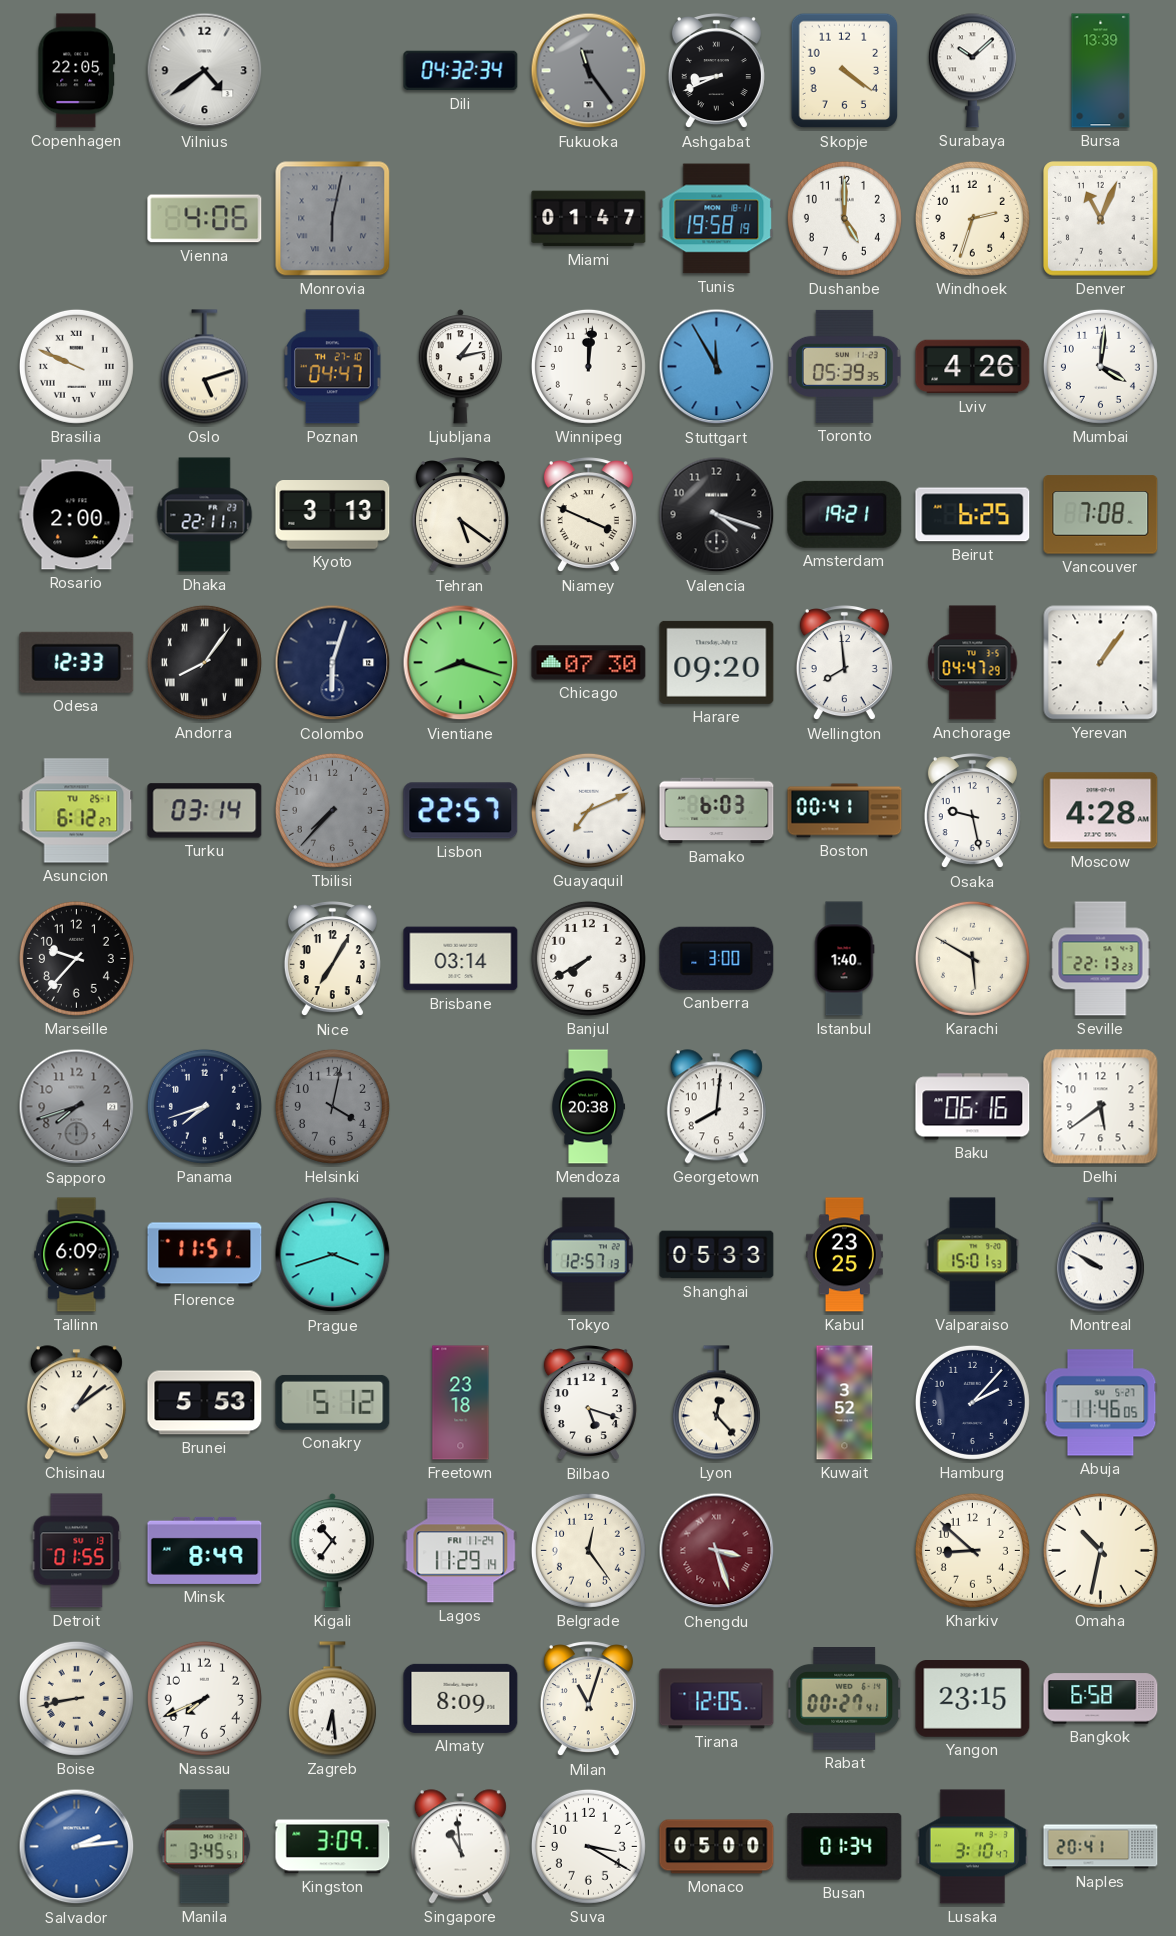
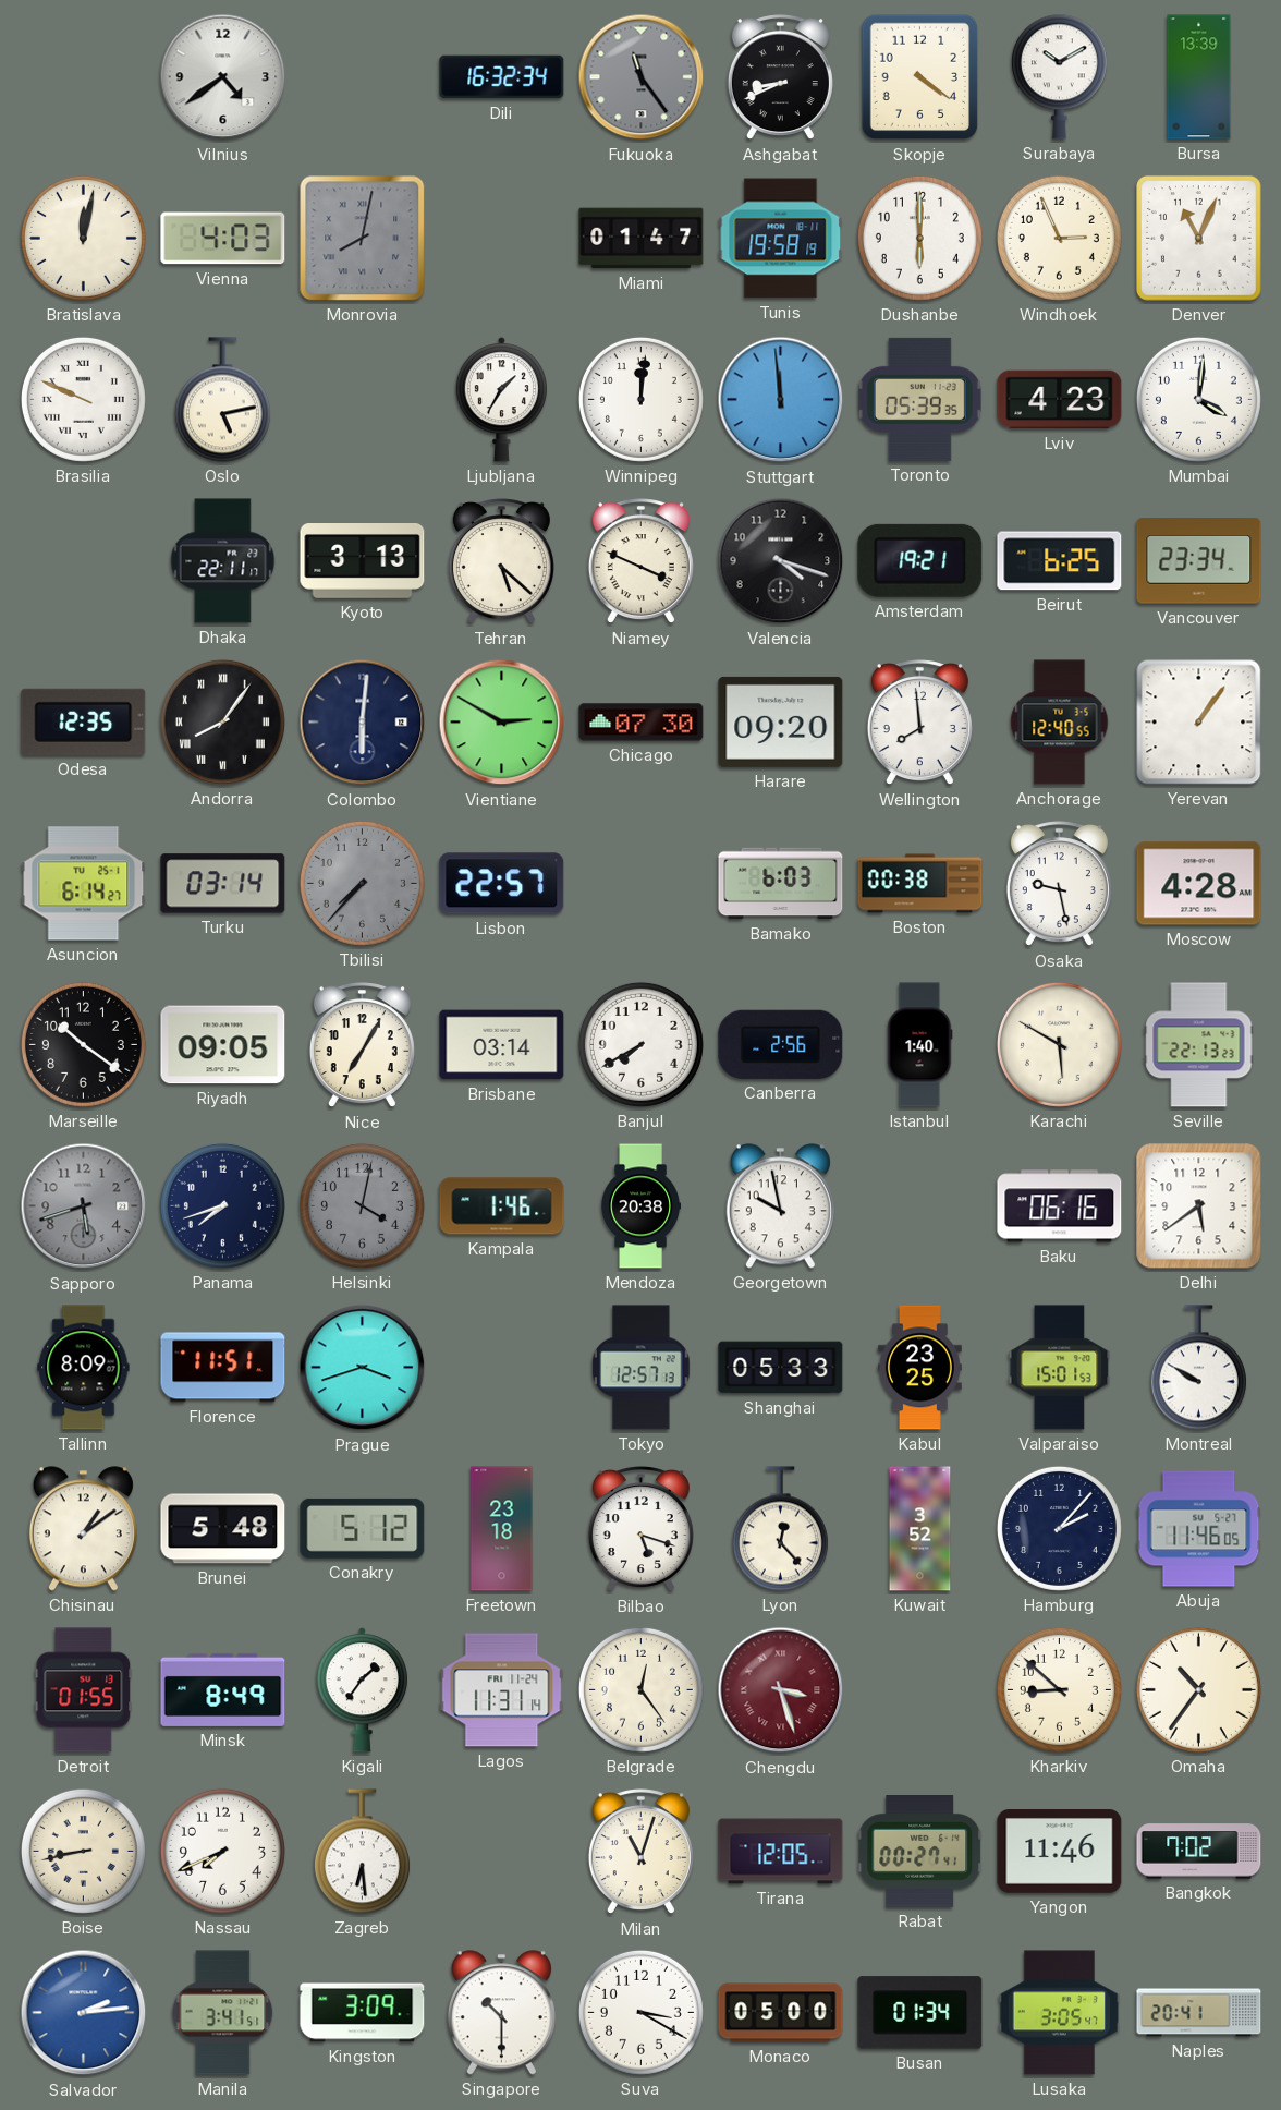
Copenhagen: 22:05 -> none (77, 71)
Dili: 04:32 -> 16:32 (502, 77)
Surabaya: 10:08 -> 10:10 (1059, 77)
Bratislava: none -> 12:02 (83, 238)
Vienna: 4:06 -> 4:03 (223, 239)
Monrovia: 6:02 -> 8:02 (363, 239)
Dushanbe: 5:00 -> 6:00 (919, 238)
Windhoek: 2:33 -> 2:56 (1059, 238)
Oslo: 5:12 -> 5:13 (222, 400)
Poznan: 04:47 -> none (333, 367)
Ljubljana: 1:13 -> 1:35 (501, 400)
Stuttgart: 11:55 -> 11:59 (781, 400)
Lviv: 4:26 -> 4:23 (1060, 400)
Rosario: 2:00 -> none (77, 515)
Tehran: 5:21 -> 5:22 (501, 561)
Vancouver: 7:08 -> 23:34 (1199, 561)
Odesa: 12:33 -> 12:35 (84, 721)
Colombo: 6:03 -> 6:01 (363, 723)
Vientiane: 8:18 -> 2:50 (502, 723)
Anchorage: 04:47 -> 12:40 (1060, 723)
Asuncion: 6:12 -> 6:14 (84, 884)
Guayaquil: 7:11 -> none (588, 810)
Boston: 00:41 -> 00:38 (920, 884)
Marseille: 9:37 -> 10:21 (83, 1044)
Riyadh: none -> 09:05 (223, 1045)
Canberra: 3:00 -> 2:56 (781, 1044)
Sapporo: 7:42 -> 5:42 (84, 1206)
Kampala: none -> 1:46 (502, 1206)
Georgetown: 8:01 -> 9:58 (780, 1206)
Tallinn: 6:09 -> 8:09 (84, 1368)
Brunei: 5:53 -> 5:48 (223, 1529)
Kigali: 10:36 -> 1:36 (362, 1690)
Lagos: 11:29 -> 11:31 (502, 1690)
Omaha: 10:32 -> 10:36 (1198, 1689)
Almaty: 8:09 -> none (461, 1698)
Yangon: 23:15 -> 11:46 (1060, 1852)
Bangkok: 6:58 -> 7:02 (1199, 1852)
Manila: 3:45 -> 3:41 (223, 2013)
Singapore: 10:59 -> 10:30 (501, 2013)
Lusaka: 3:10 -> 3:05 (1060, 2013)
